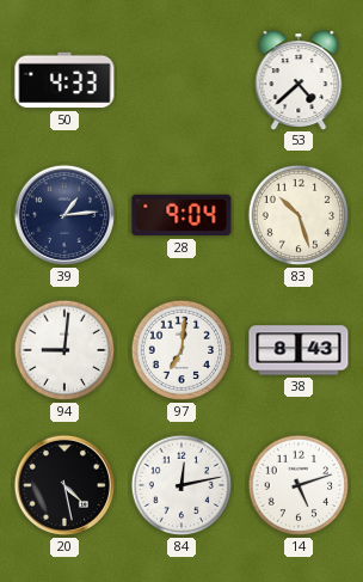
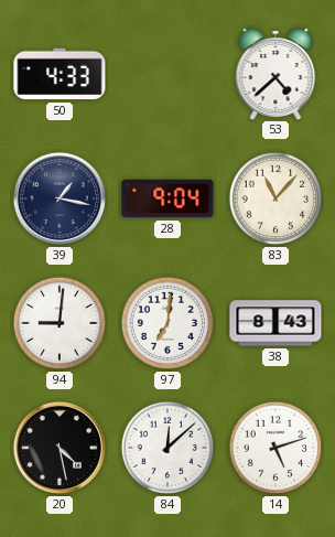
39: 1:14 -> 1:17 (60, 198)
83: 10:27 -> 11:07 (275, 198)
84: 12:13 -> 12:08 (167, 448)
